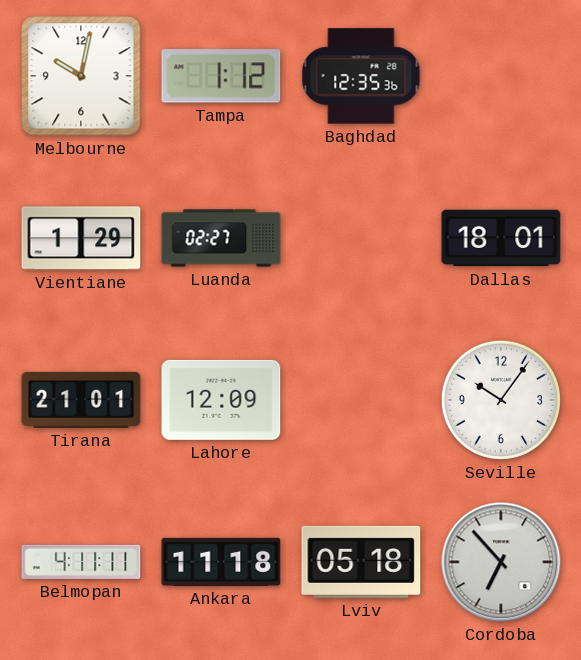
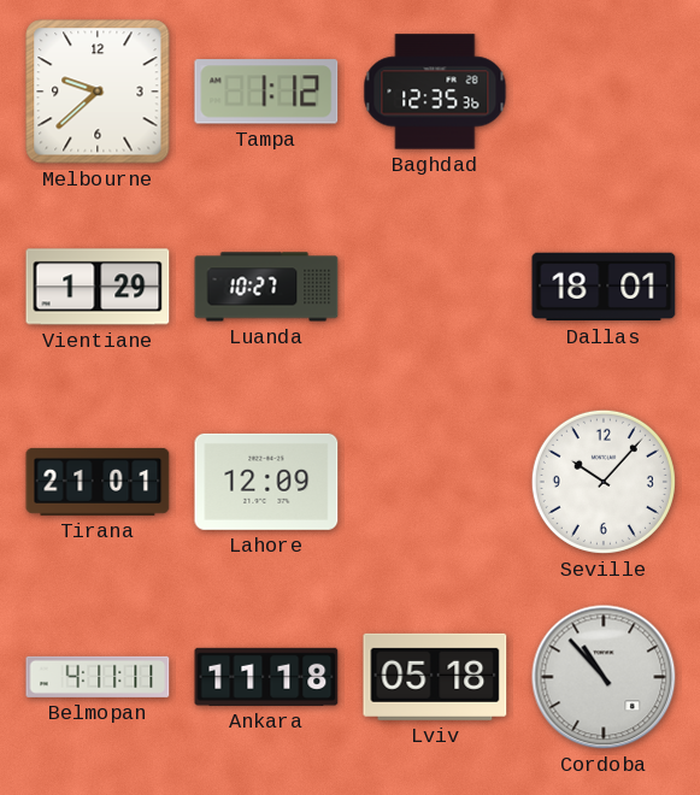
Melbourne: 10:02 -> 9:38 (98, 92)
Luanda: 02:27 -> 10:27 (266, 287)
Seville: 10:06 -> 10:07 (604, 482)
Cordoba: 6:53 -> 10:53 (604, 677)
